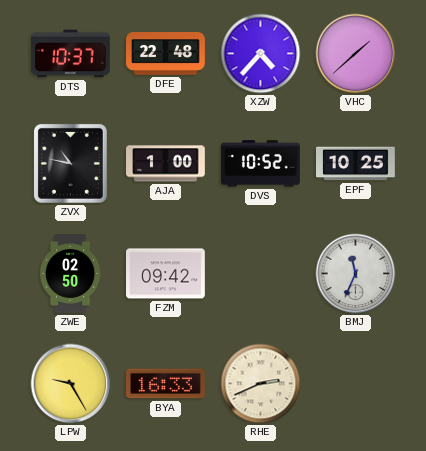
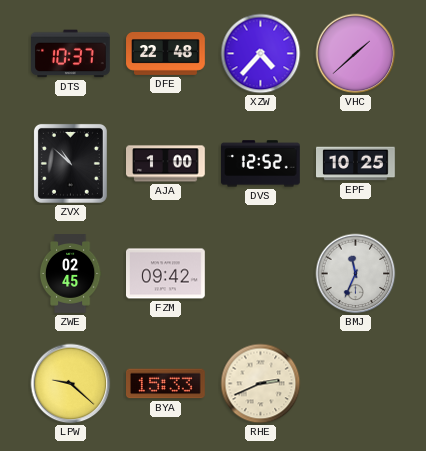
ZVX: 10:47 -> 10:52 (70, 163)
DVS: 10:52 -> 12:52 (261, 164)
ZWE: 02:50 -> 02:45 (70, 274)
LPW: 9:25 -> 9:22 (71, 384)
BYA: 16:33 -> 15:33 (166, 384)
